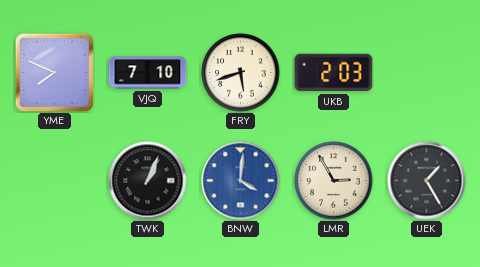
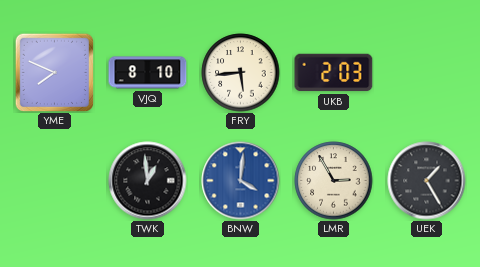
VJQ: 7:10 -> 8:10 (148, 73)
FRY: 5:42 -> 5:44 (241, 73)
TWK: 1:04 -> 12:59 (148, 181)
